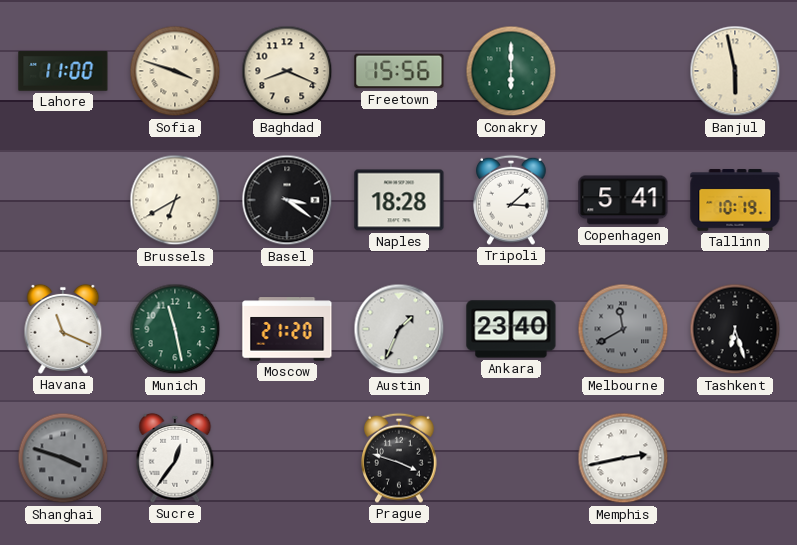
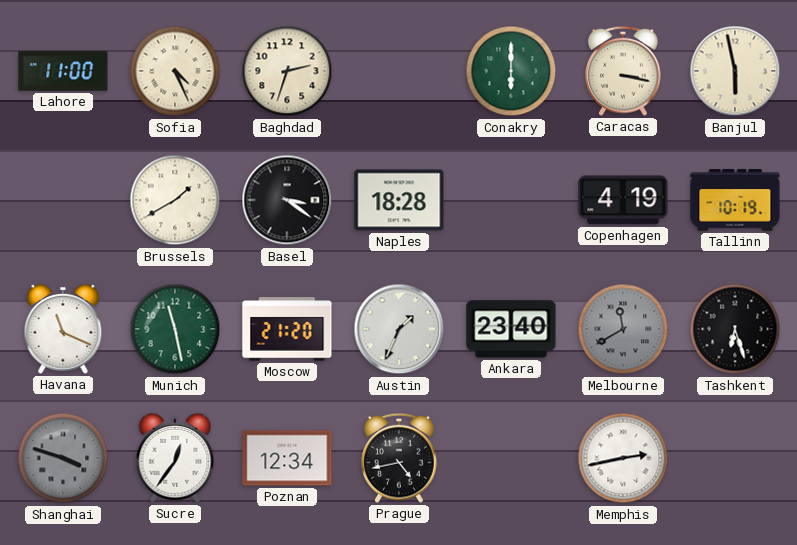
Sofia: 3:48 -> 4:26 (175, 71)
Baghdad: 8:19 -> 2:33 (287, 71)
Freetown: 15:56 -> none (399, 71)
Caracas: none -> 3:17 (623, 71)
Brussels: 6:40 -> 1:40 (175, 200)
Tripoli: 3:08 -> none (511, 200)
Copenhagen: 5:41 -> 4:19 (623, 200)
Poznan: none -> 12:34 (287, 458)
Prague: 3:48 -> 4:43 (399, 458)
